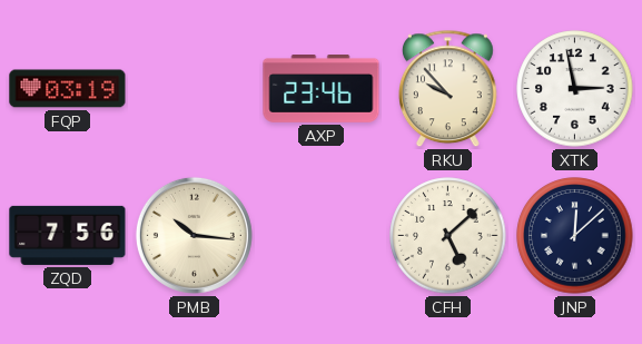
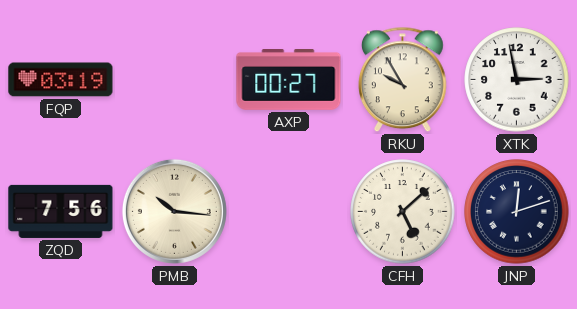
AXP: 23:46 -> 00:27 (289, 80)
RKU: 9:53 -> 9:55 (403, 80)
JNP: 12:08 -> 12:12 (517, 212)
